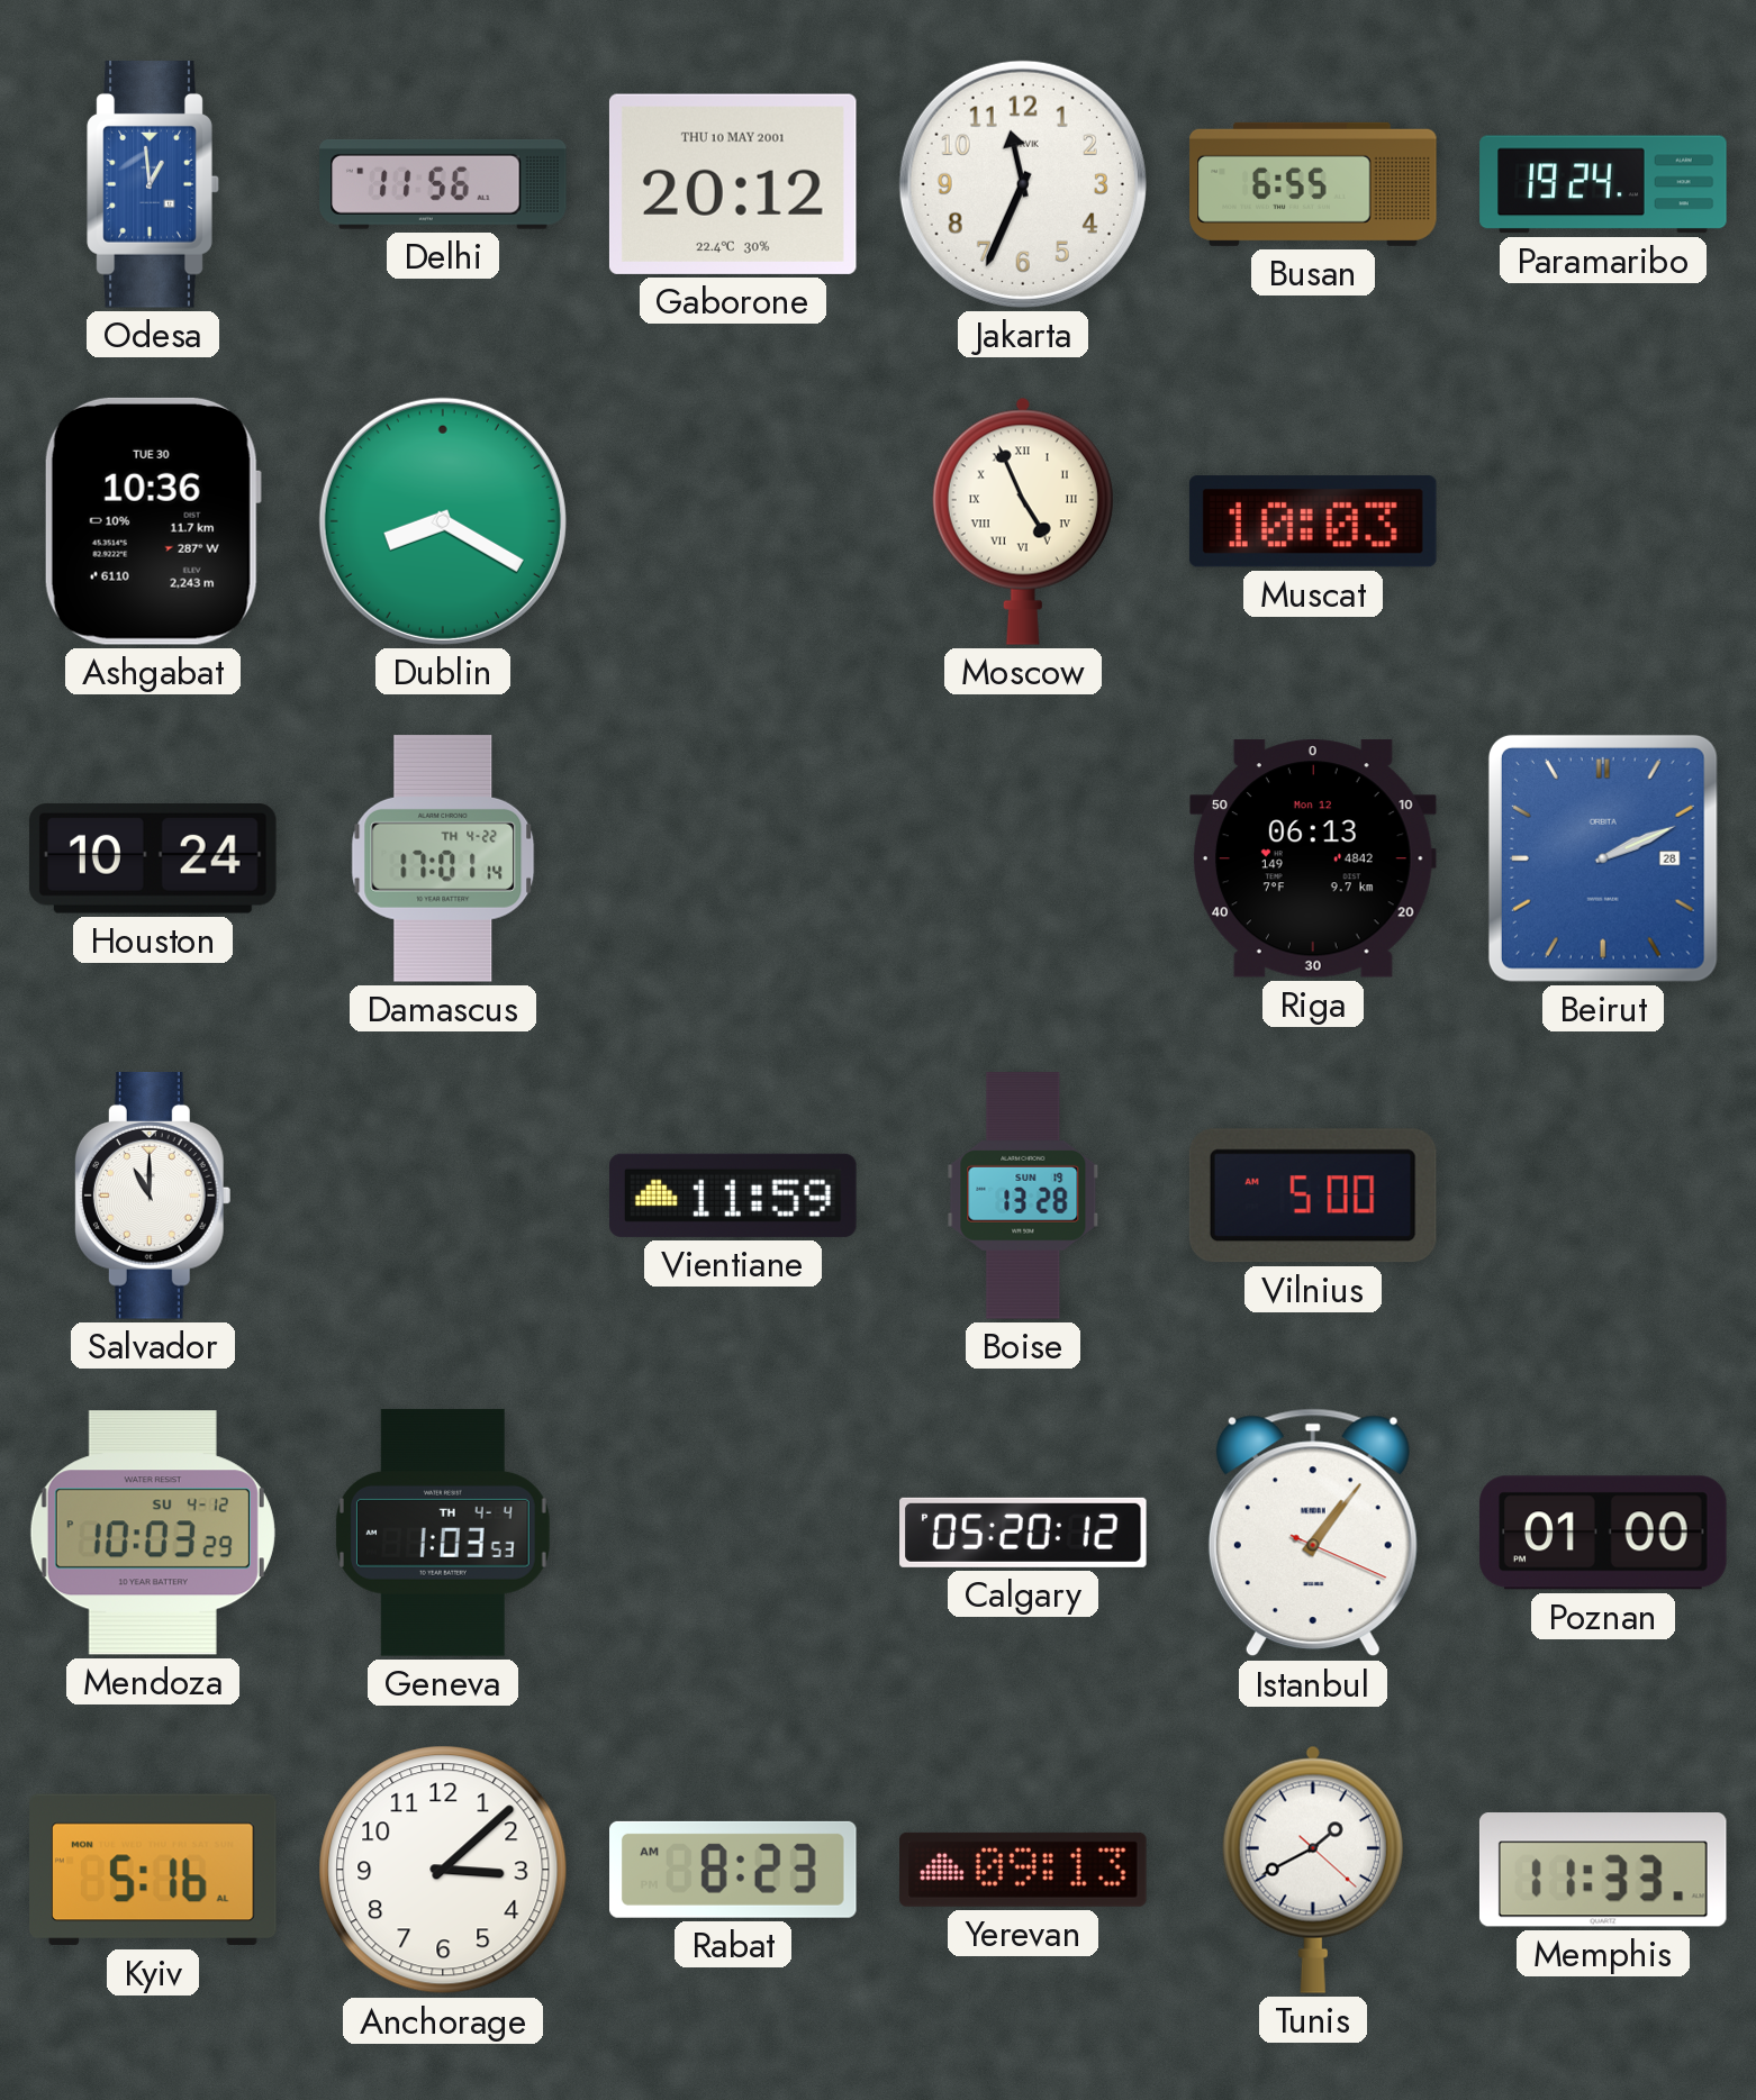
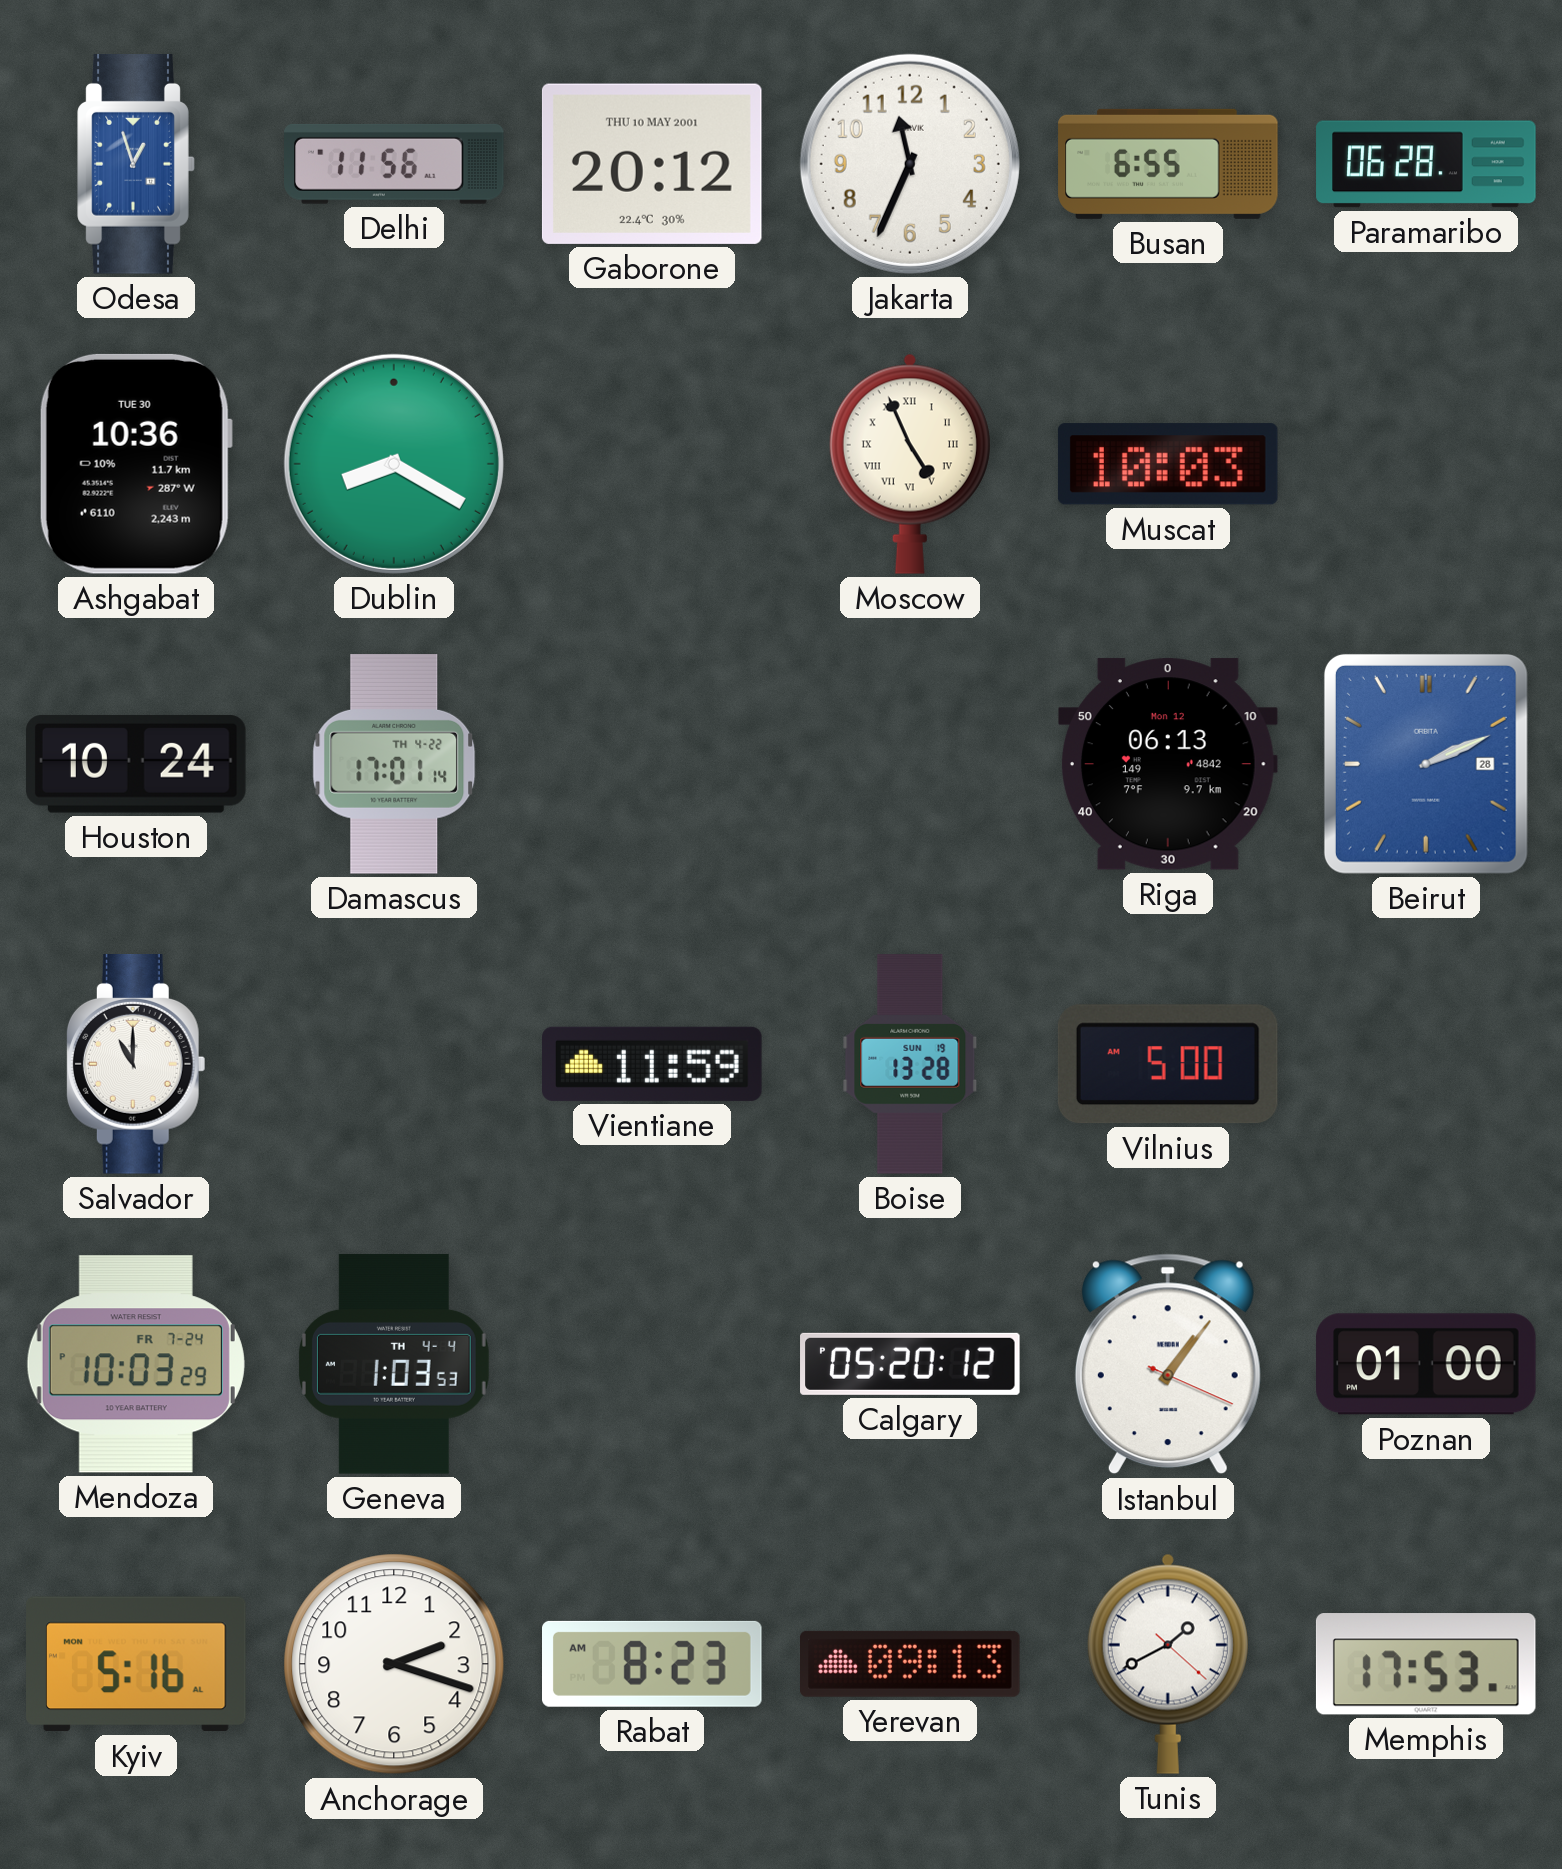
Odesa: 12:59 -> 12:57 (136, 165)
Paramaribo: 19:24 -> 06:28 (1426, 164)
Mendoza date: SU 4-12 -> FR 7-24 (136, 1364)
Anchorage: 3:08 -> 2:18 (394, 1664)
Memphis: 11:33 -> 17:53 (1426, 1664)
